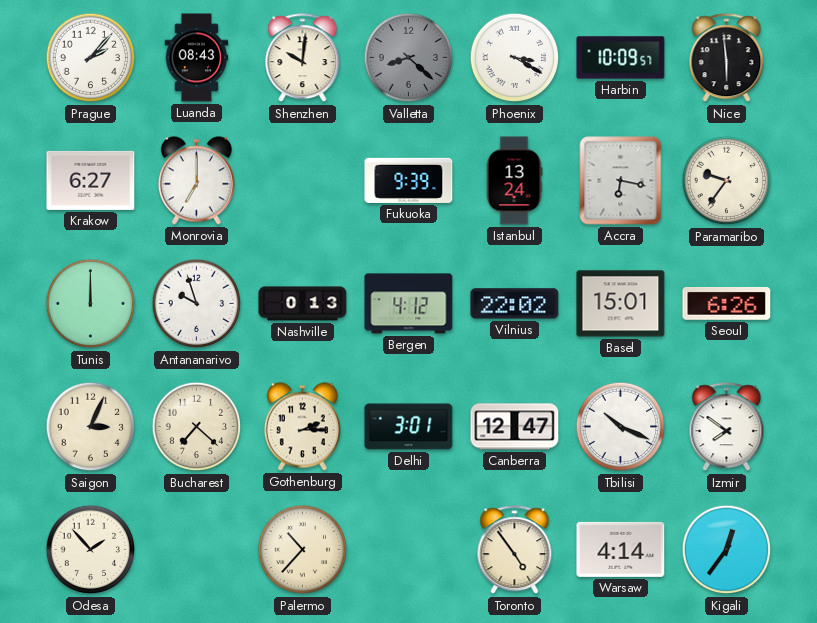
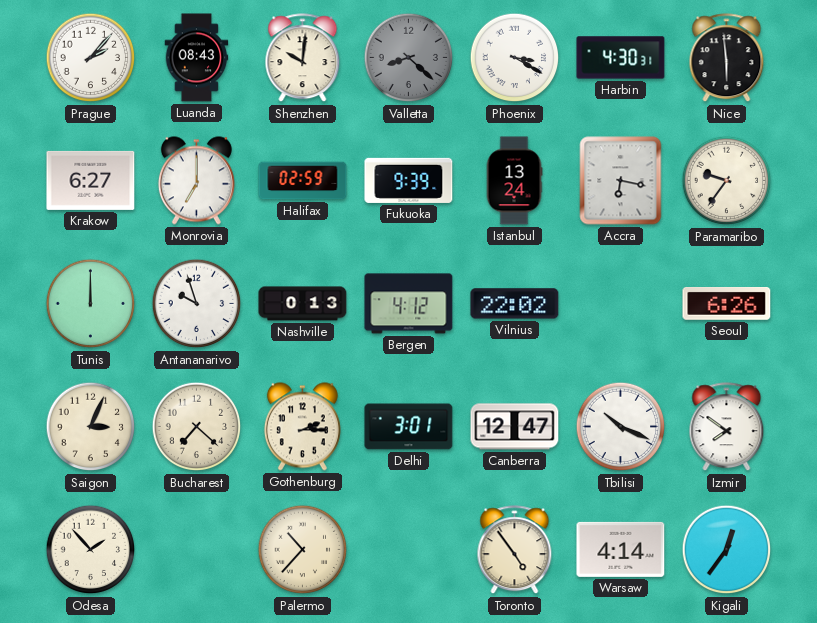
Harbin: 10:09 -> 4:30 (621, 58)
Halifax: none -> 02:59 (303, 181)
Basel: 15:01 -> none (621, 304)
